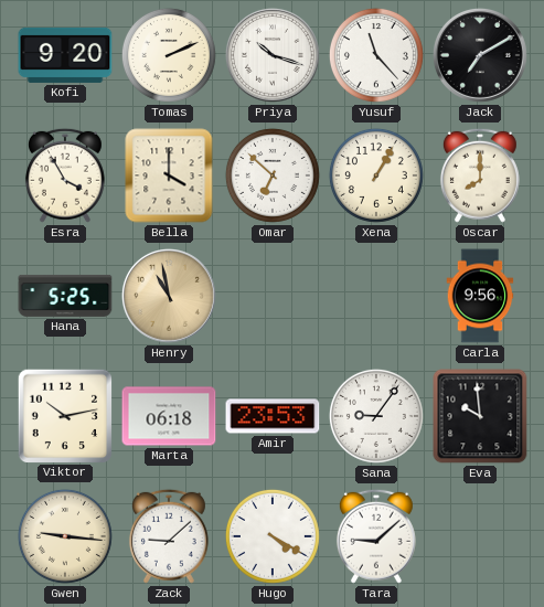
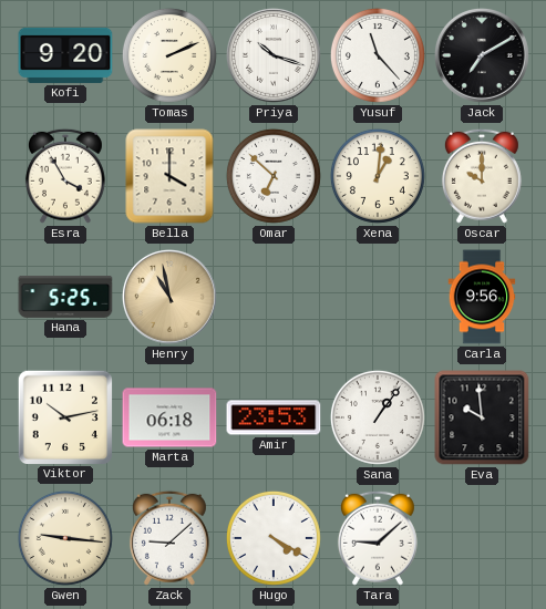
Xena: 1:05 -> 1:01 (378, 176)
Oscar: 8:00 -> 10:00 (482, 176)
Sana: 9:06 -> 1:06 (378, 417)
